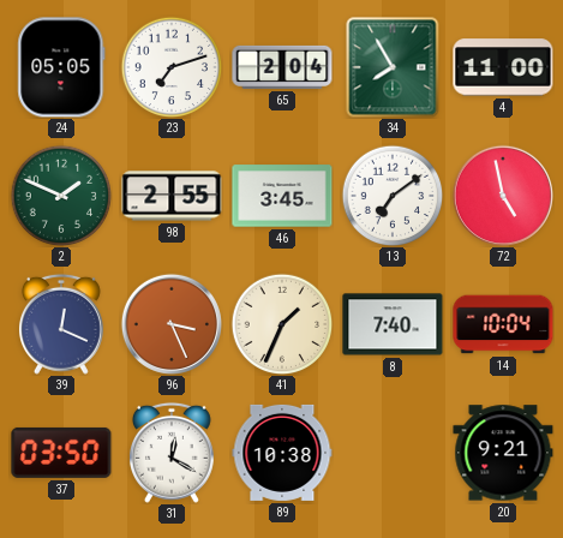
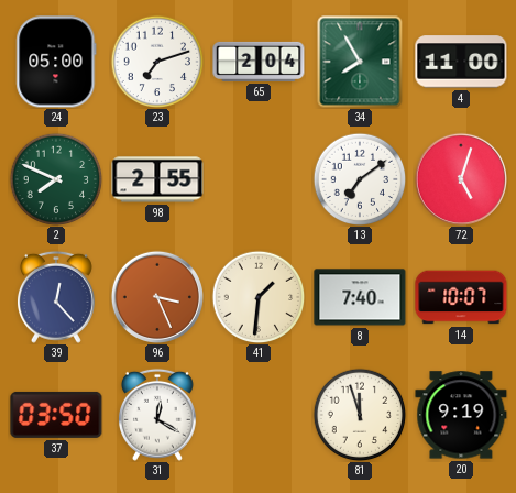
24: 05:05 -> 05:00 (56, 62)
2: 1:49 -> 7:49 (56, 179)
46: 3:45 -> none (282, 196)
72: 4:58 -> 5:03 (461, 179)
39: 12:19 -> 12:23 (56, 297)
41: 1:34 -> 1:31 (259, 297)
14: 10:04 -> 10:07 (461, 297)
89: 10:38 -> none (282, 453)
81: none -> 11:57 (360, 415)
20: 9:21 -> 9:19 (461, 415)
